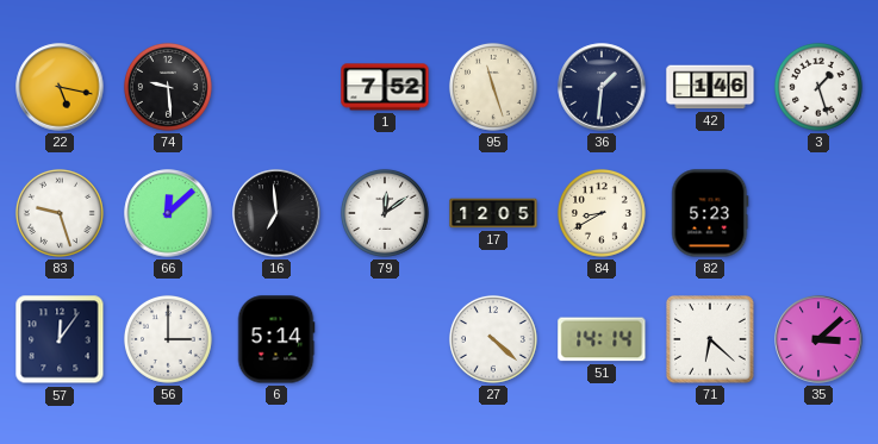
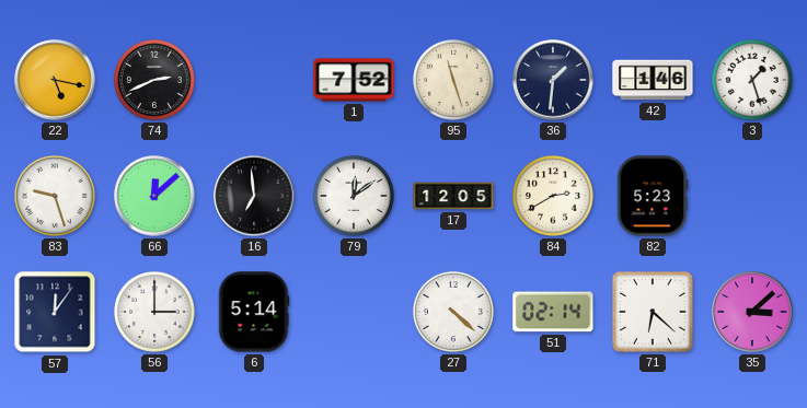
74: 9:29 -> 2:41 (154, 80)
84: 8:40 -> 2:40 (553, 196)
51: 14:14 -> 02:14 (553, 312)
